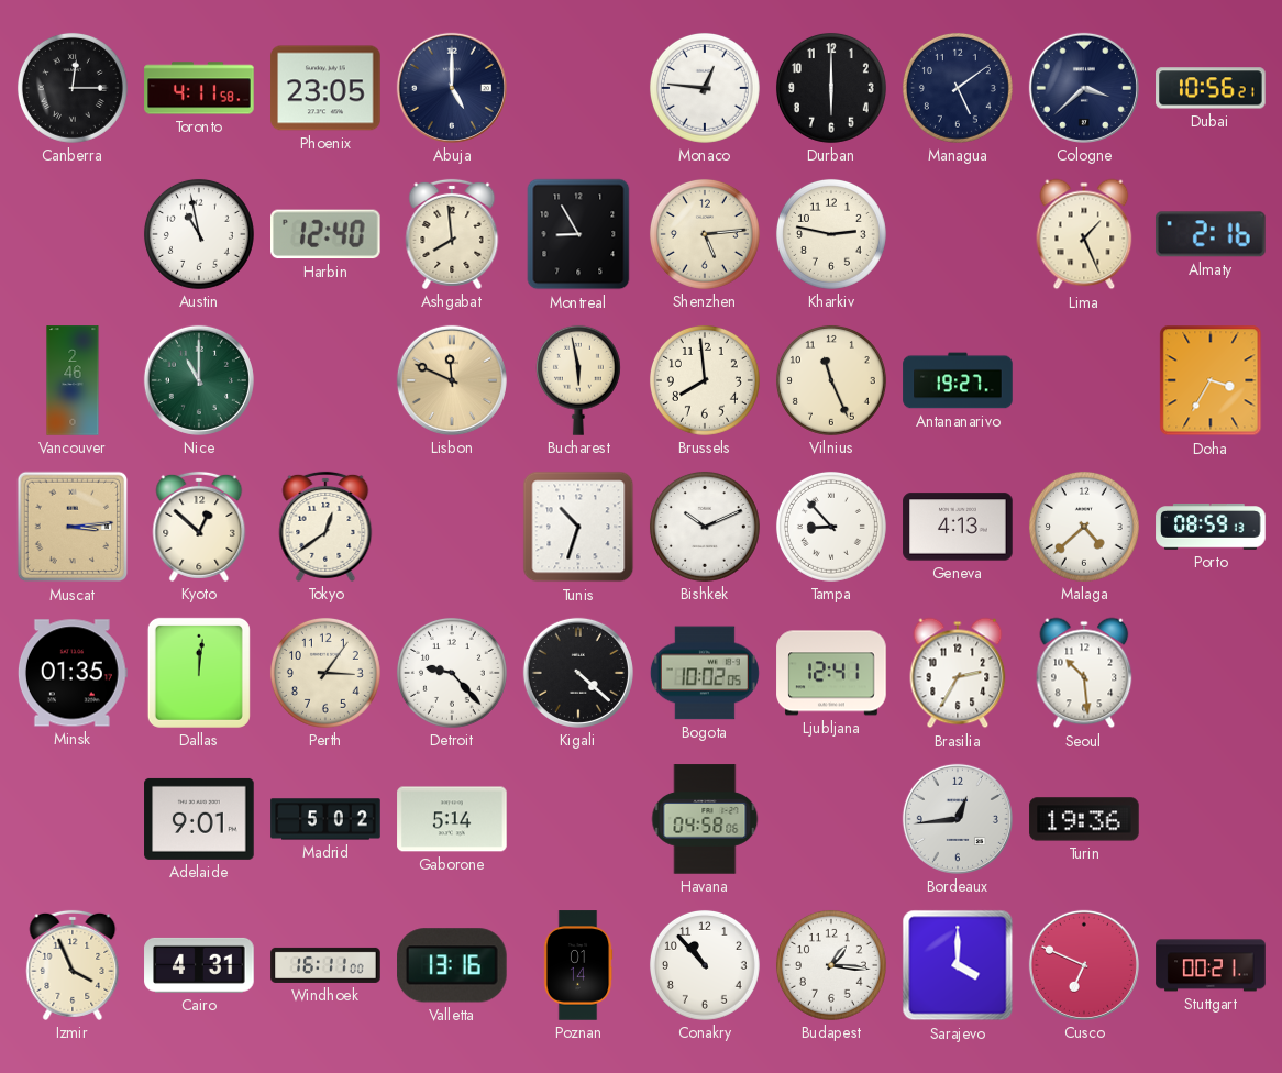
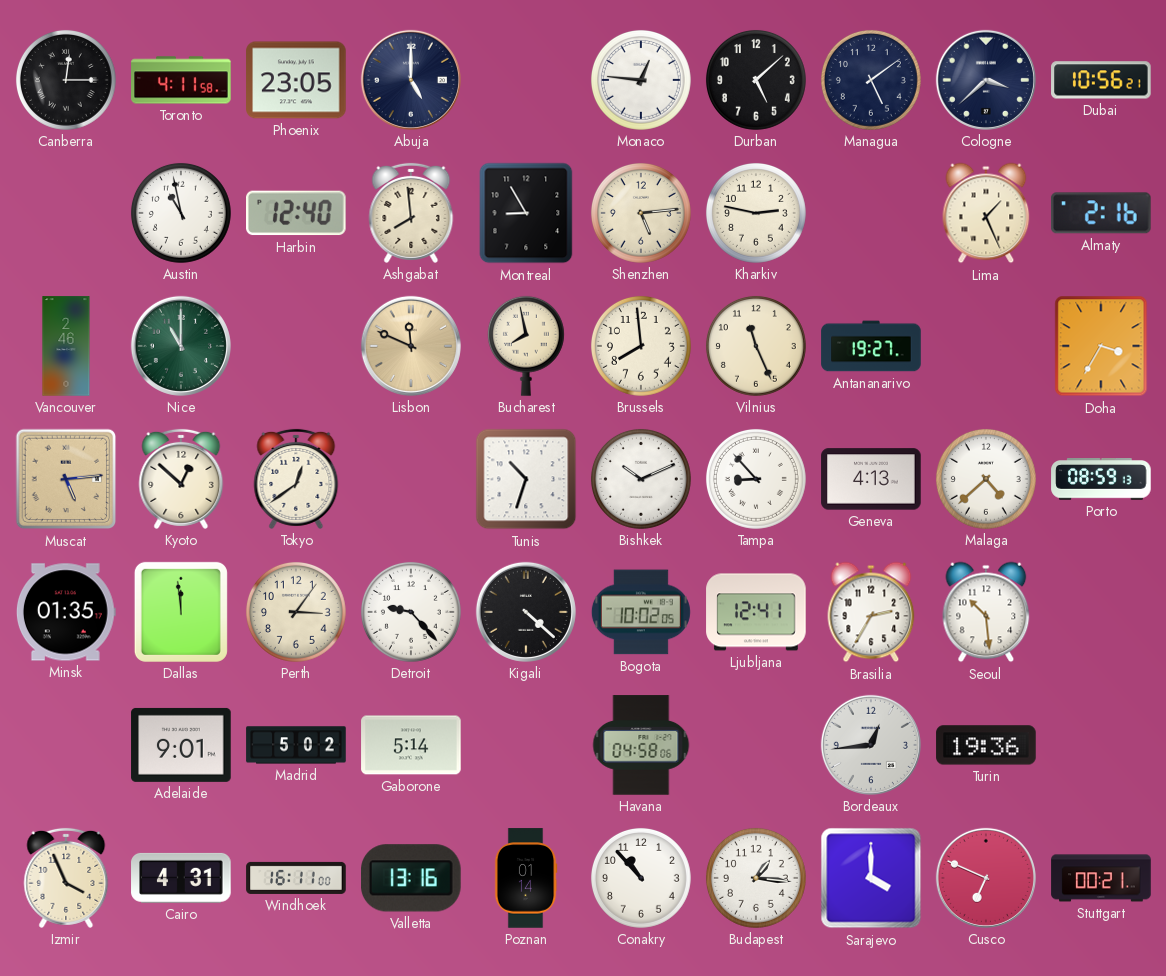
Durban: 6:00 -> 5:08 (756, 80)
Bucharest: 5:58 -> 7:58 (526, 346)
Muscat: 3:14 -> 5:14 (66, 479)
Dallas: 12:01 -> 11:59 (181, 612)
